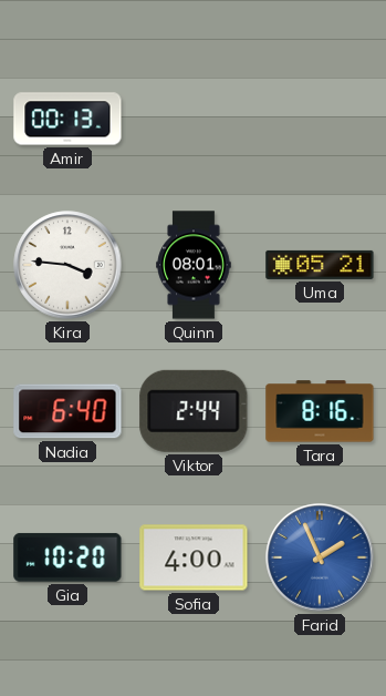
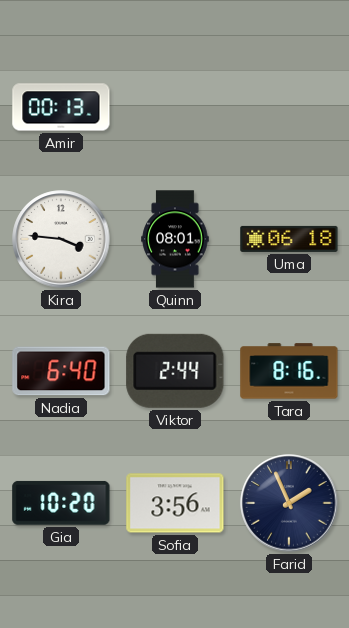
Uma: 05:21 -> 06:18 (289, 239)
Sofia: 4:00 -> 3:56 (175, 503)
Farid dial: blue -> navy (289, 503)
